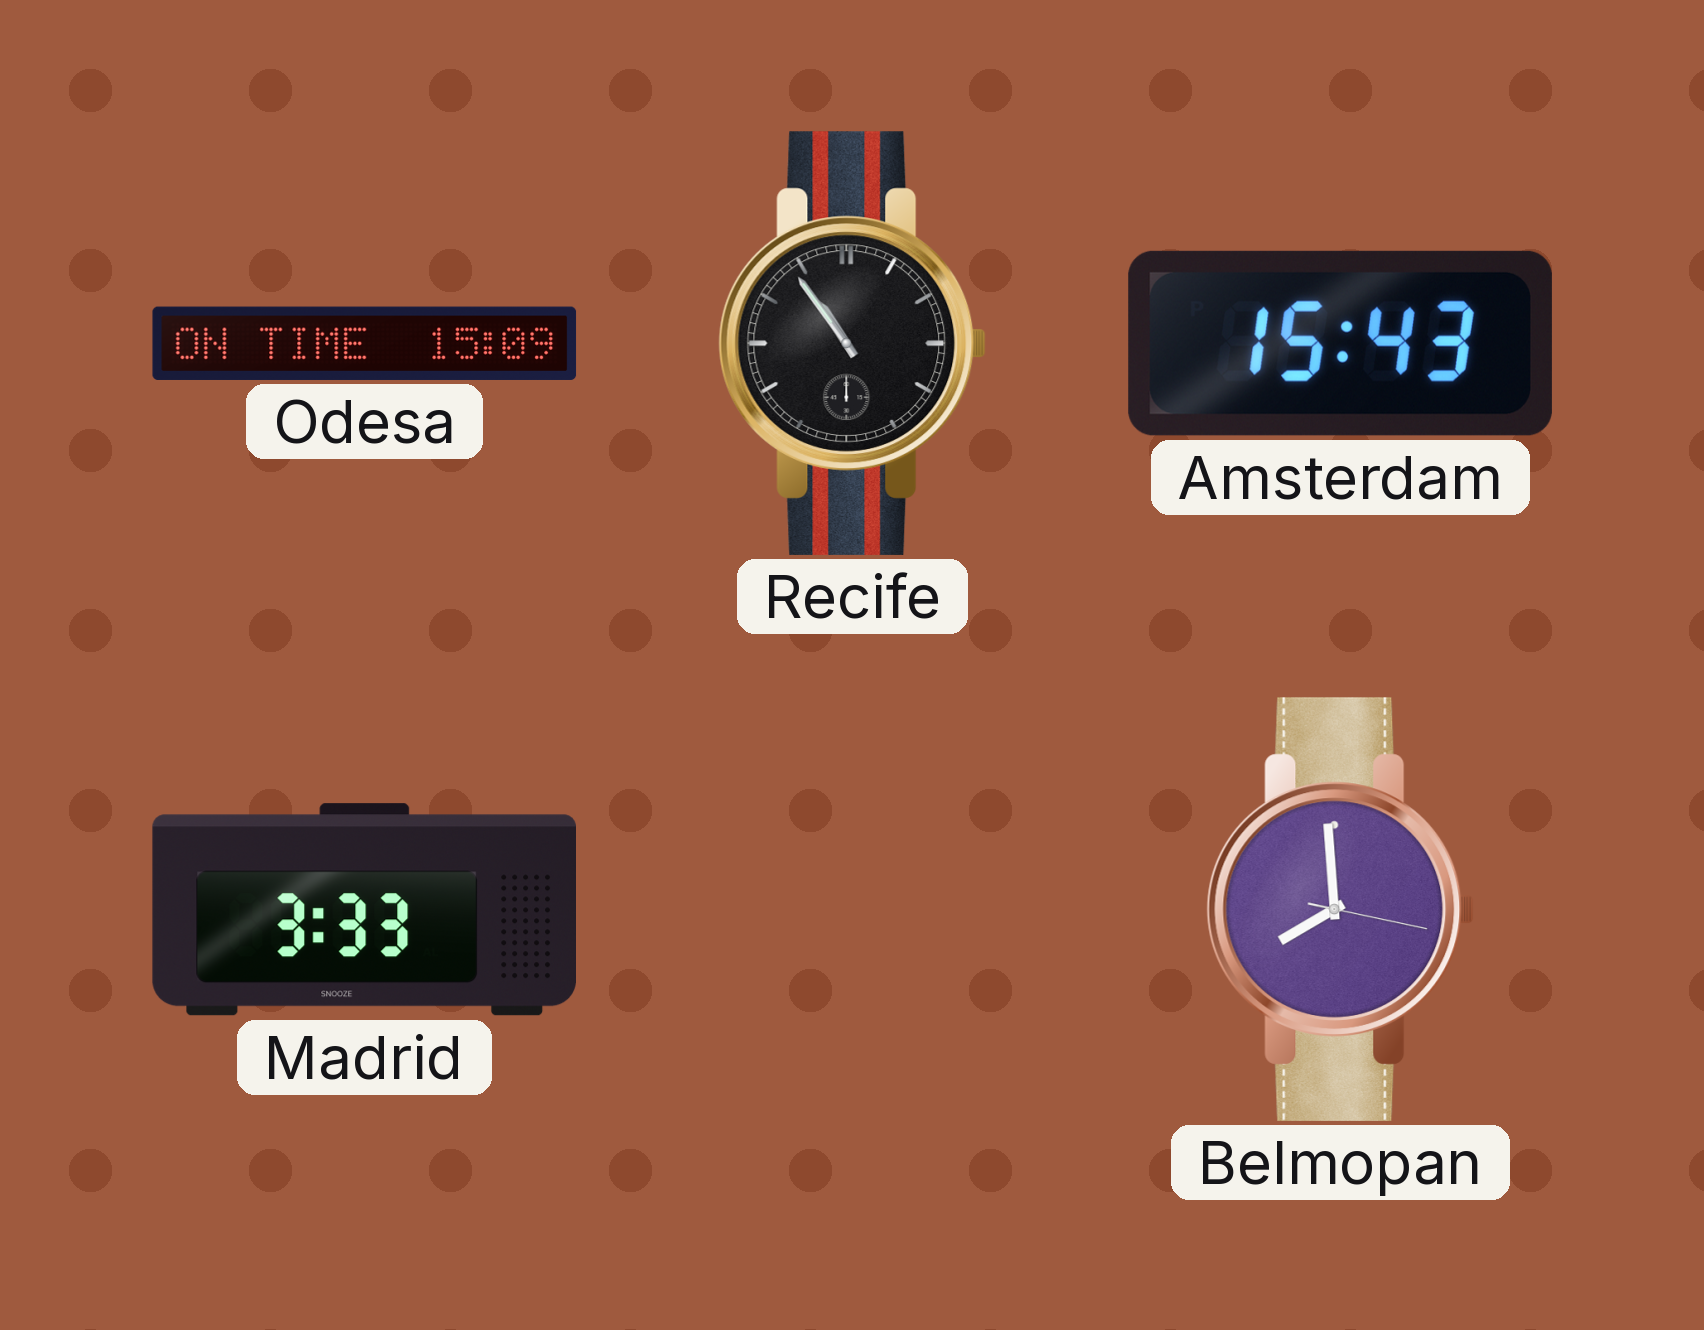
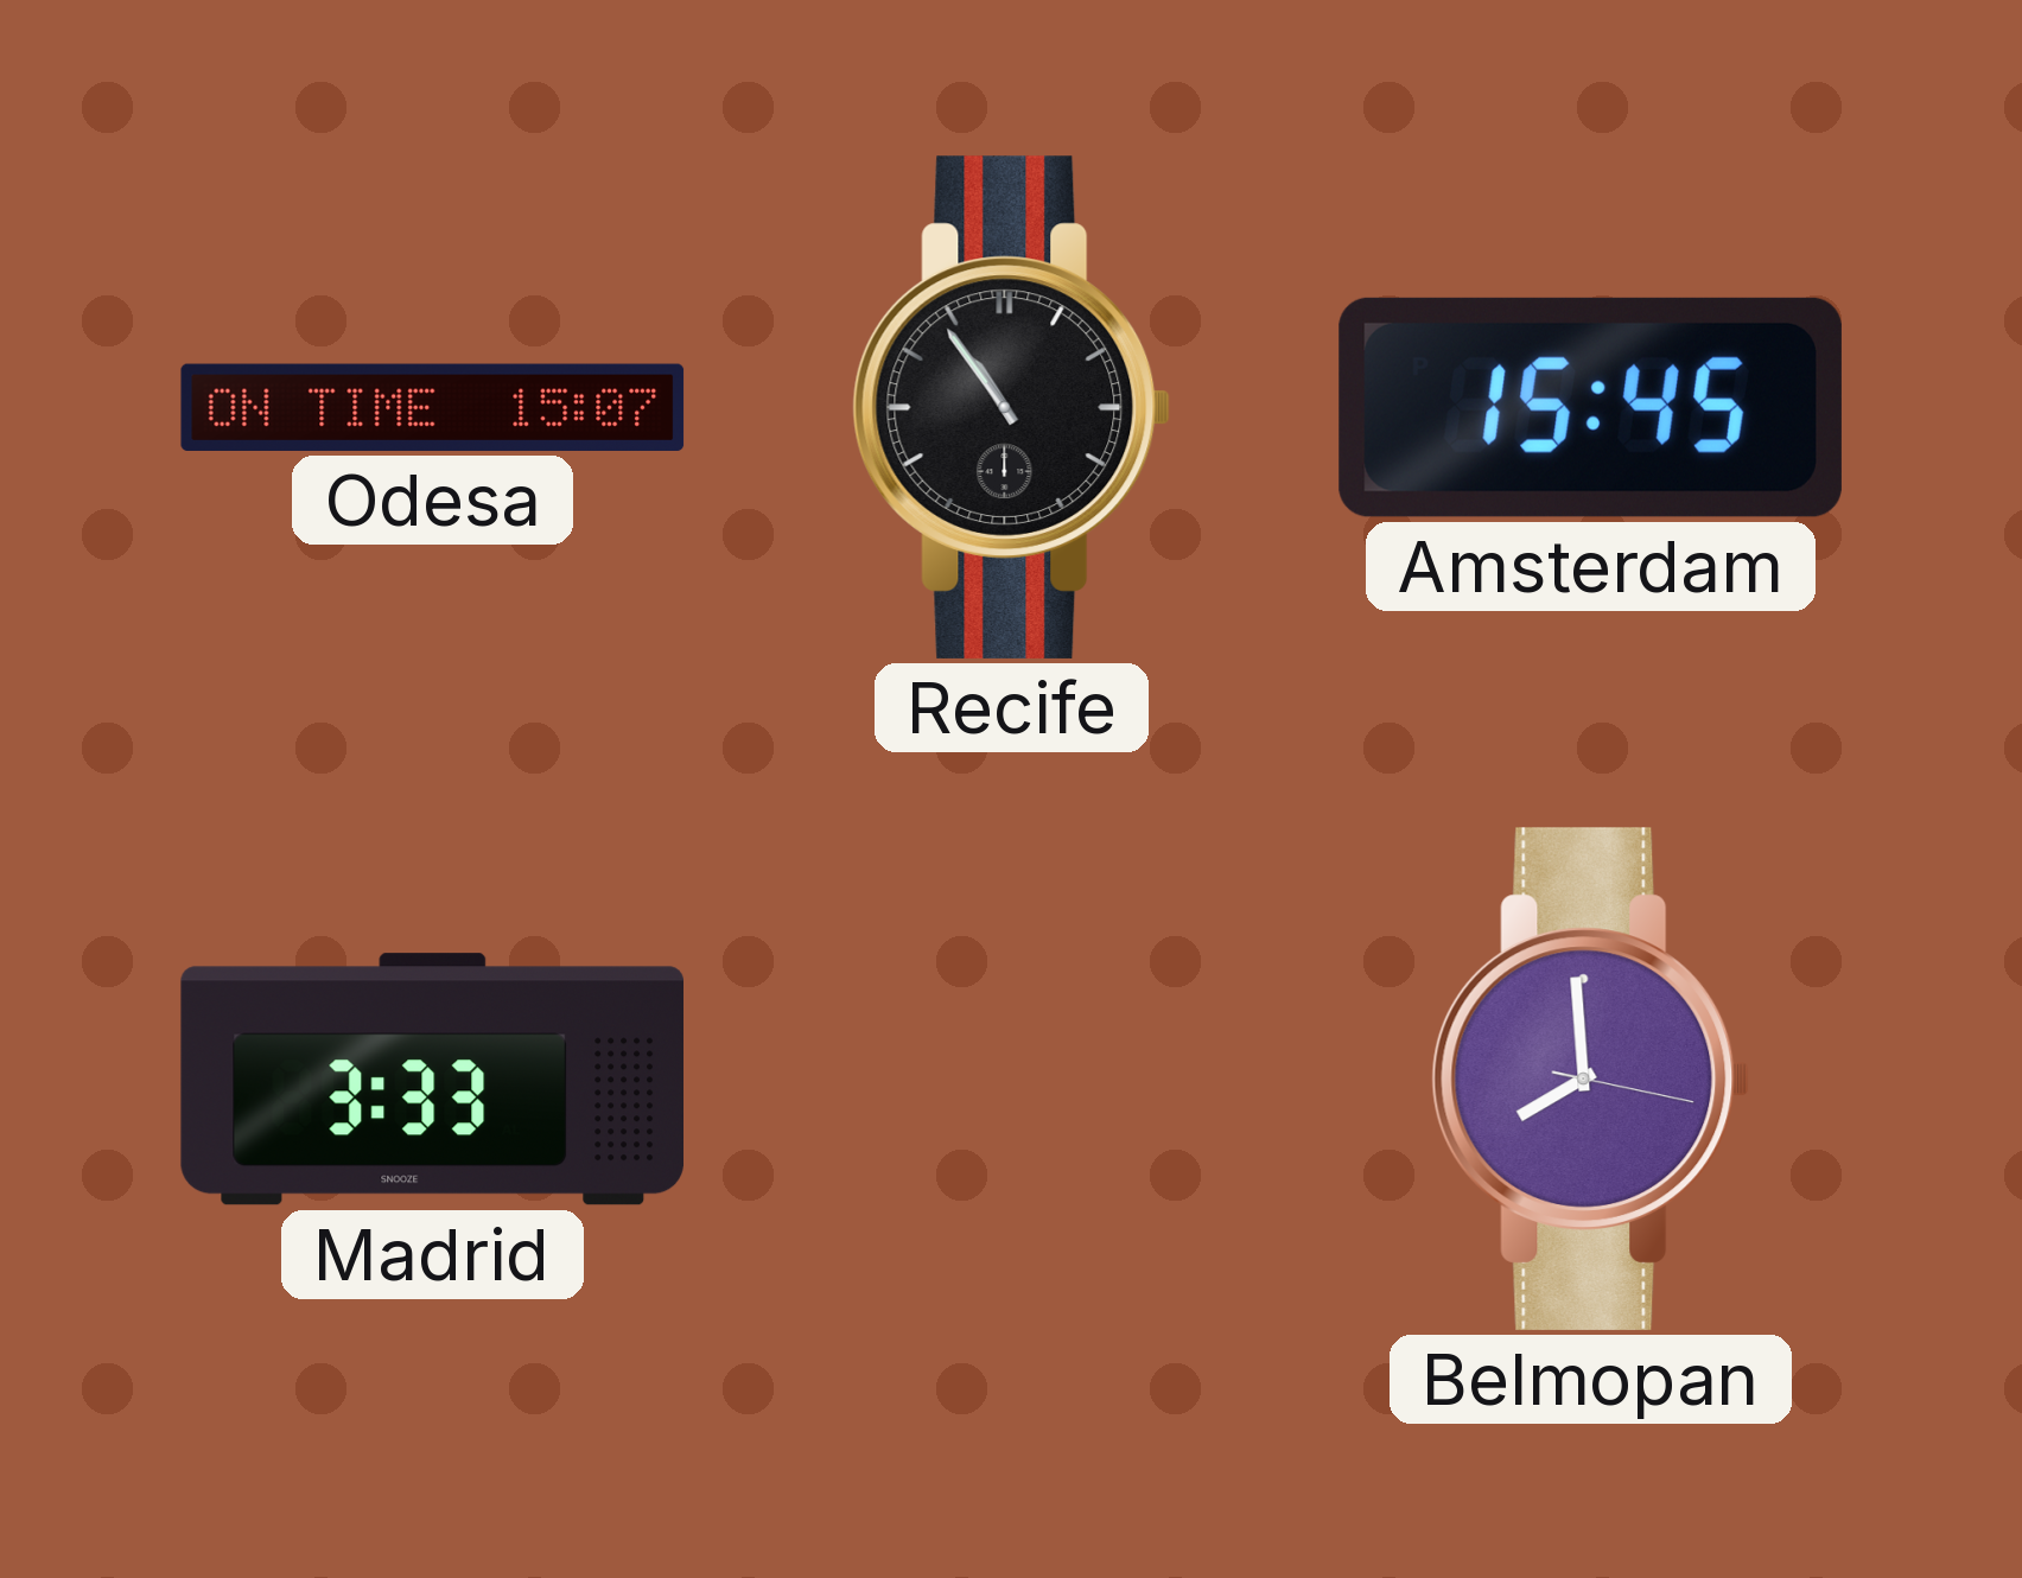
Odesa: 15:09 -> 15:07 (433, 407)
Amsterdam: 15:43 -> 15:45 (1590, 407)
